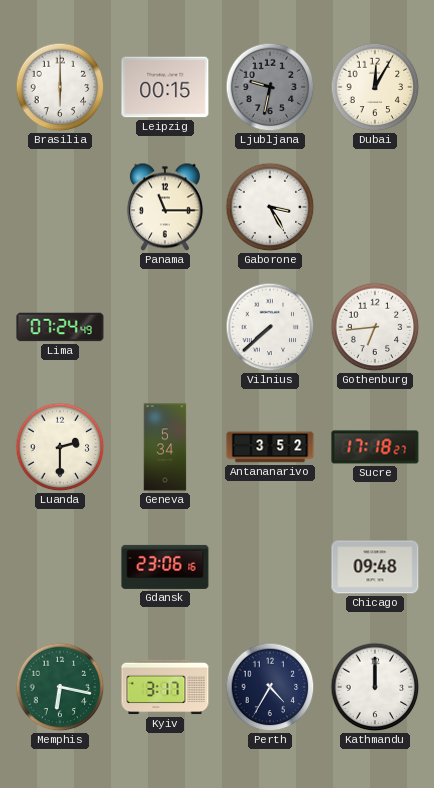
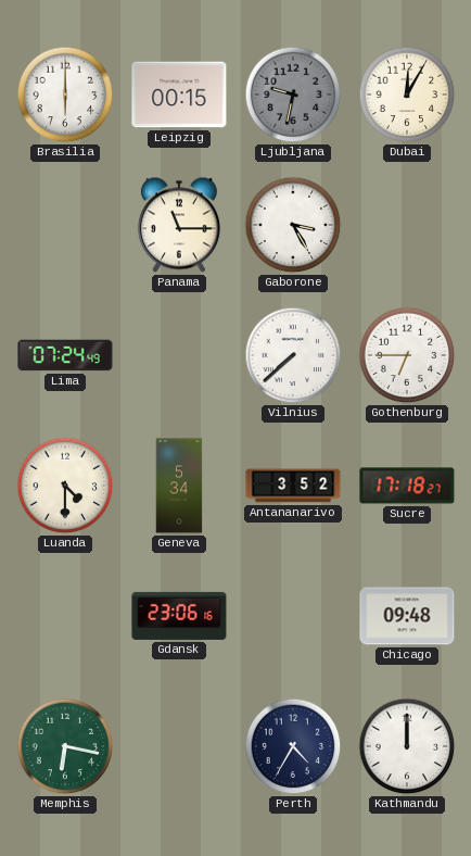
Gothenburg: 6:44 -> 6:45 (407, 355)
Luanda: 2:30 -> 4:30 (65, 486)
Kyiv: 3:17 -> none (165, 687)
